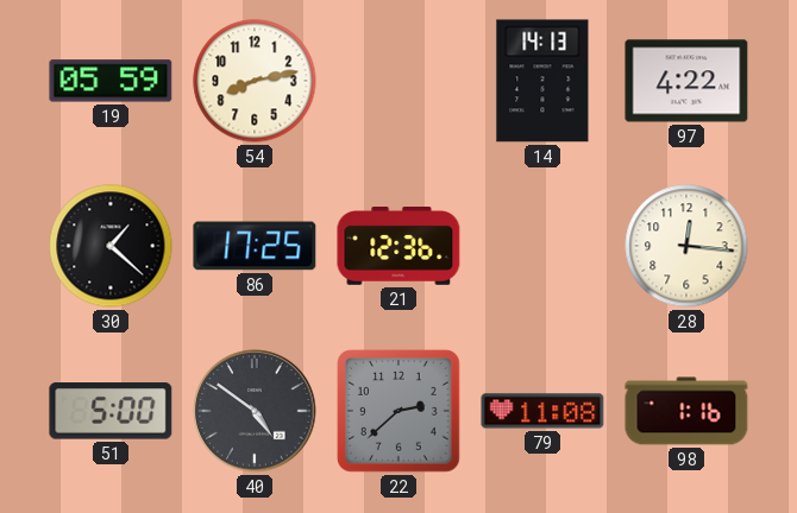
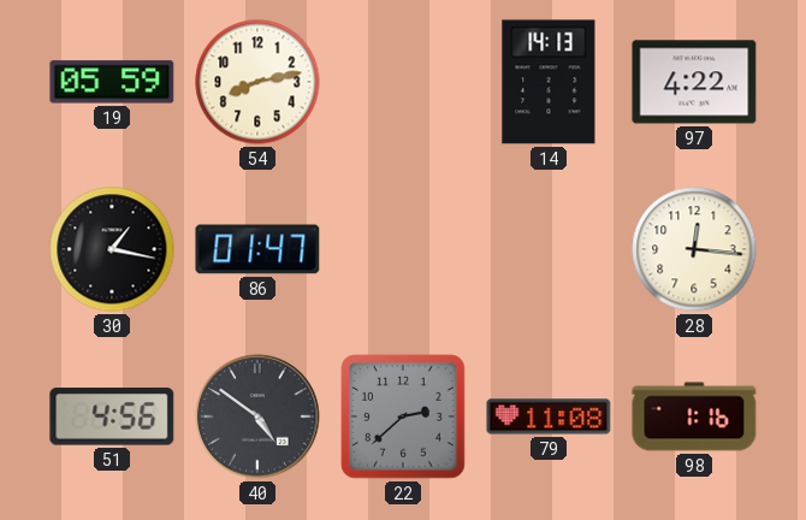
30: 1:22 -> 1:17 (112, 249)
86: 17:25 -> 01:47 (257, 249)
21: 12:36 -> none (398, 247)
51: 5:00 -> 4:56 (112, 416)
